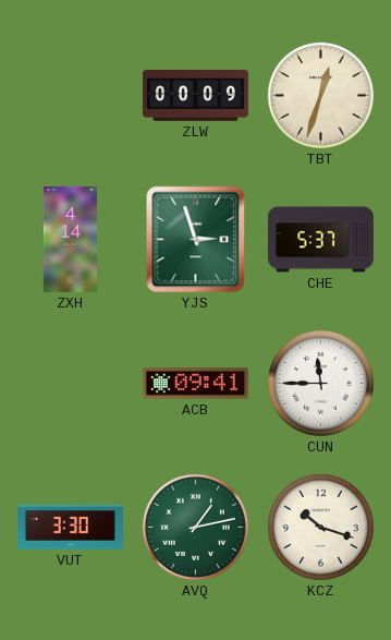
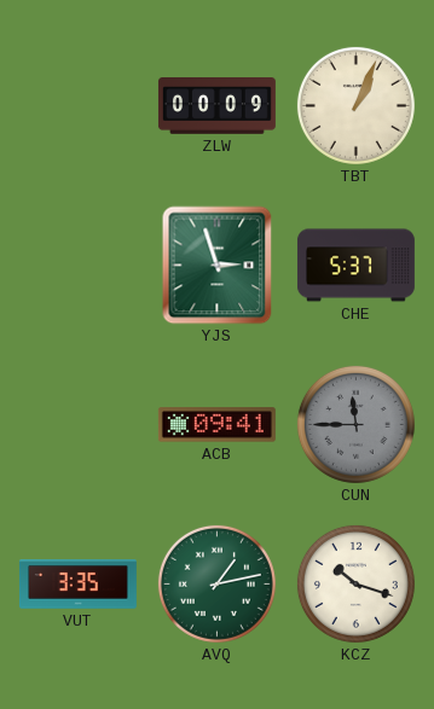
TBT: 12:33 -> 1:04 (355, 105)
ZXH: 4:14 -> none (70, 239)
CUN dial: white -> grey (355, 424)
VUT: 3:30 -> 3:35 (77, 585)
